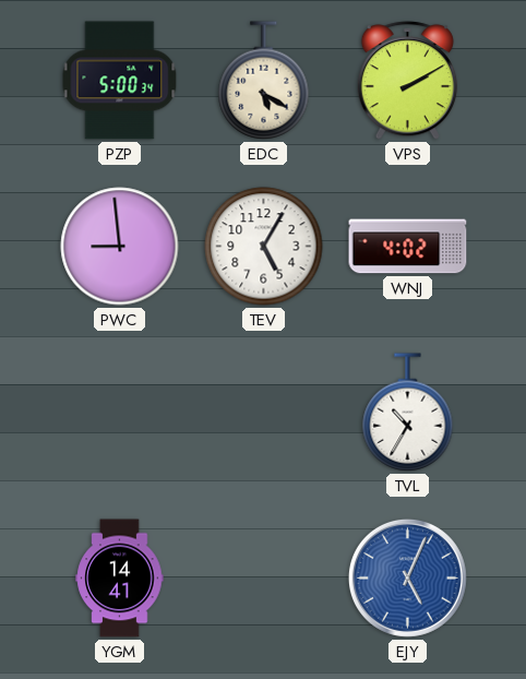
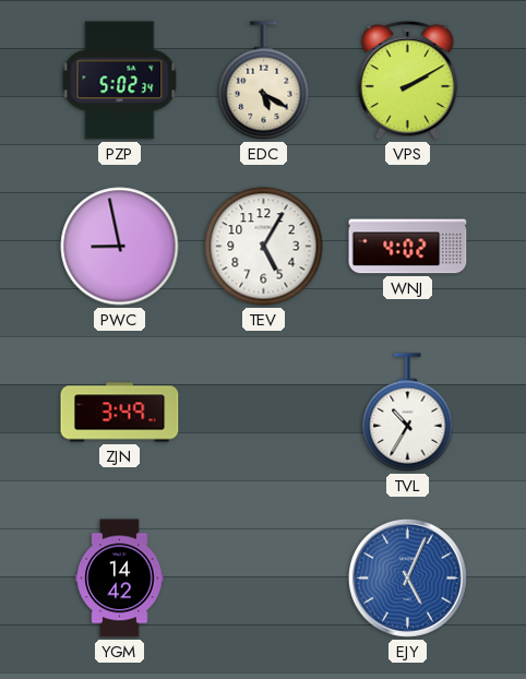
PZP: 5:00 -> 5:02 (120, 81)
PWC: 8:59 -> 8:58 (120, 247)
ZJN: none -> 3:49 (120, 413)
YGM: 14:41 -> 14:42 (120, 579)
